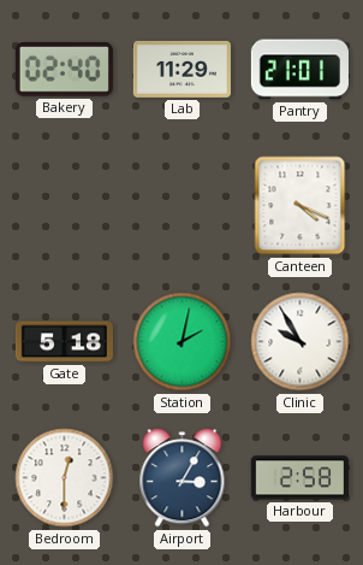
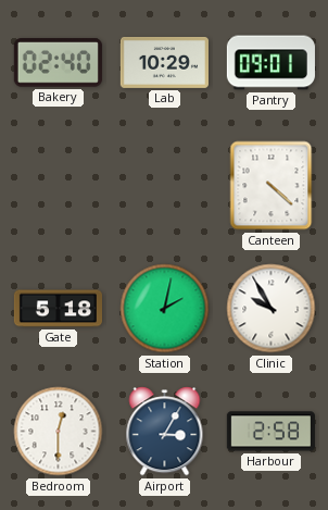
Lab: 11:29 -> 10:29 (164, 62)
Pantry: 21:01 -> 09:01 (270, 63)
Canteen: 4:19 -> 4:22 (272, 186)
